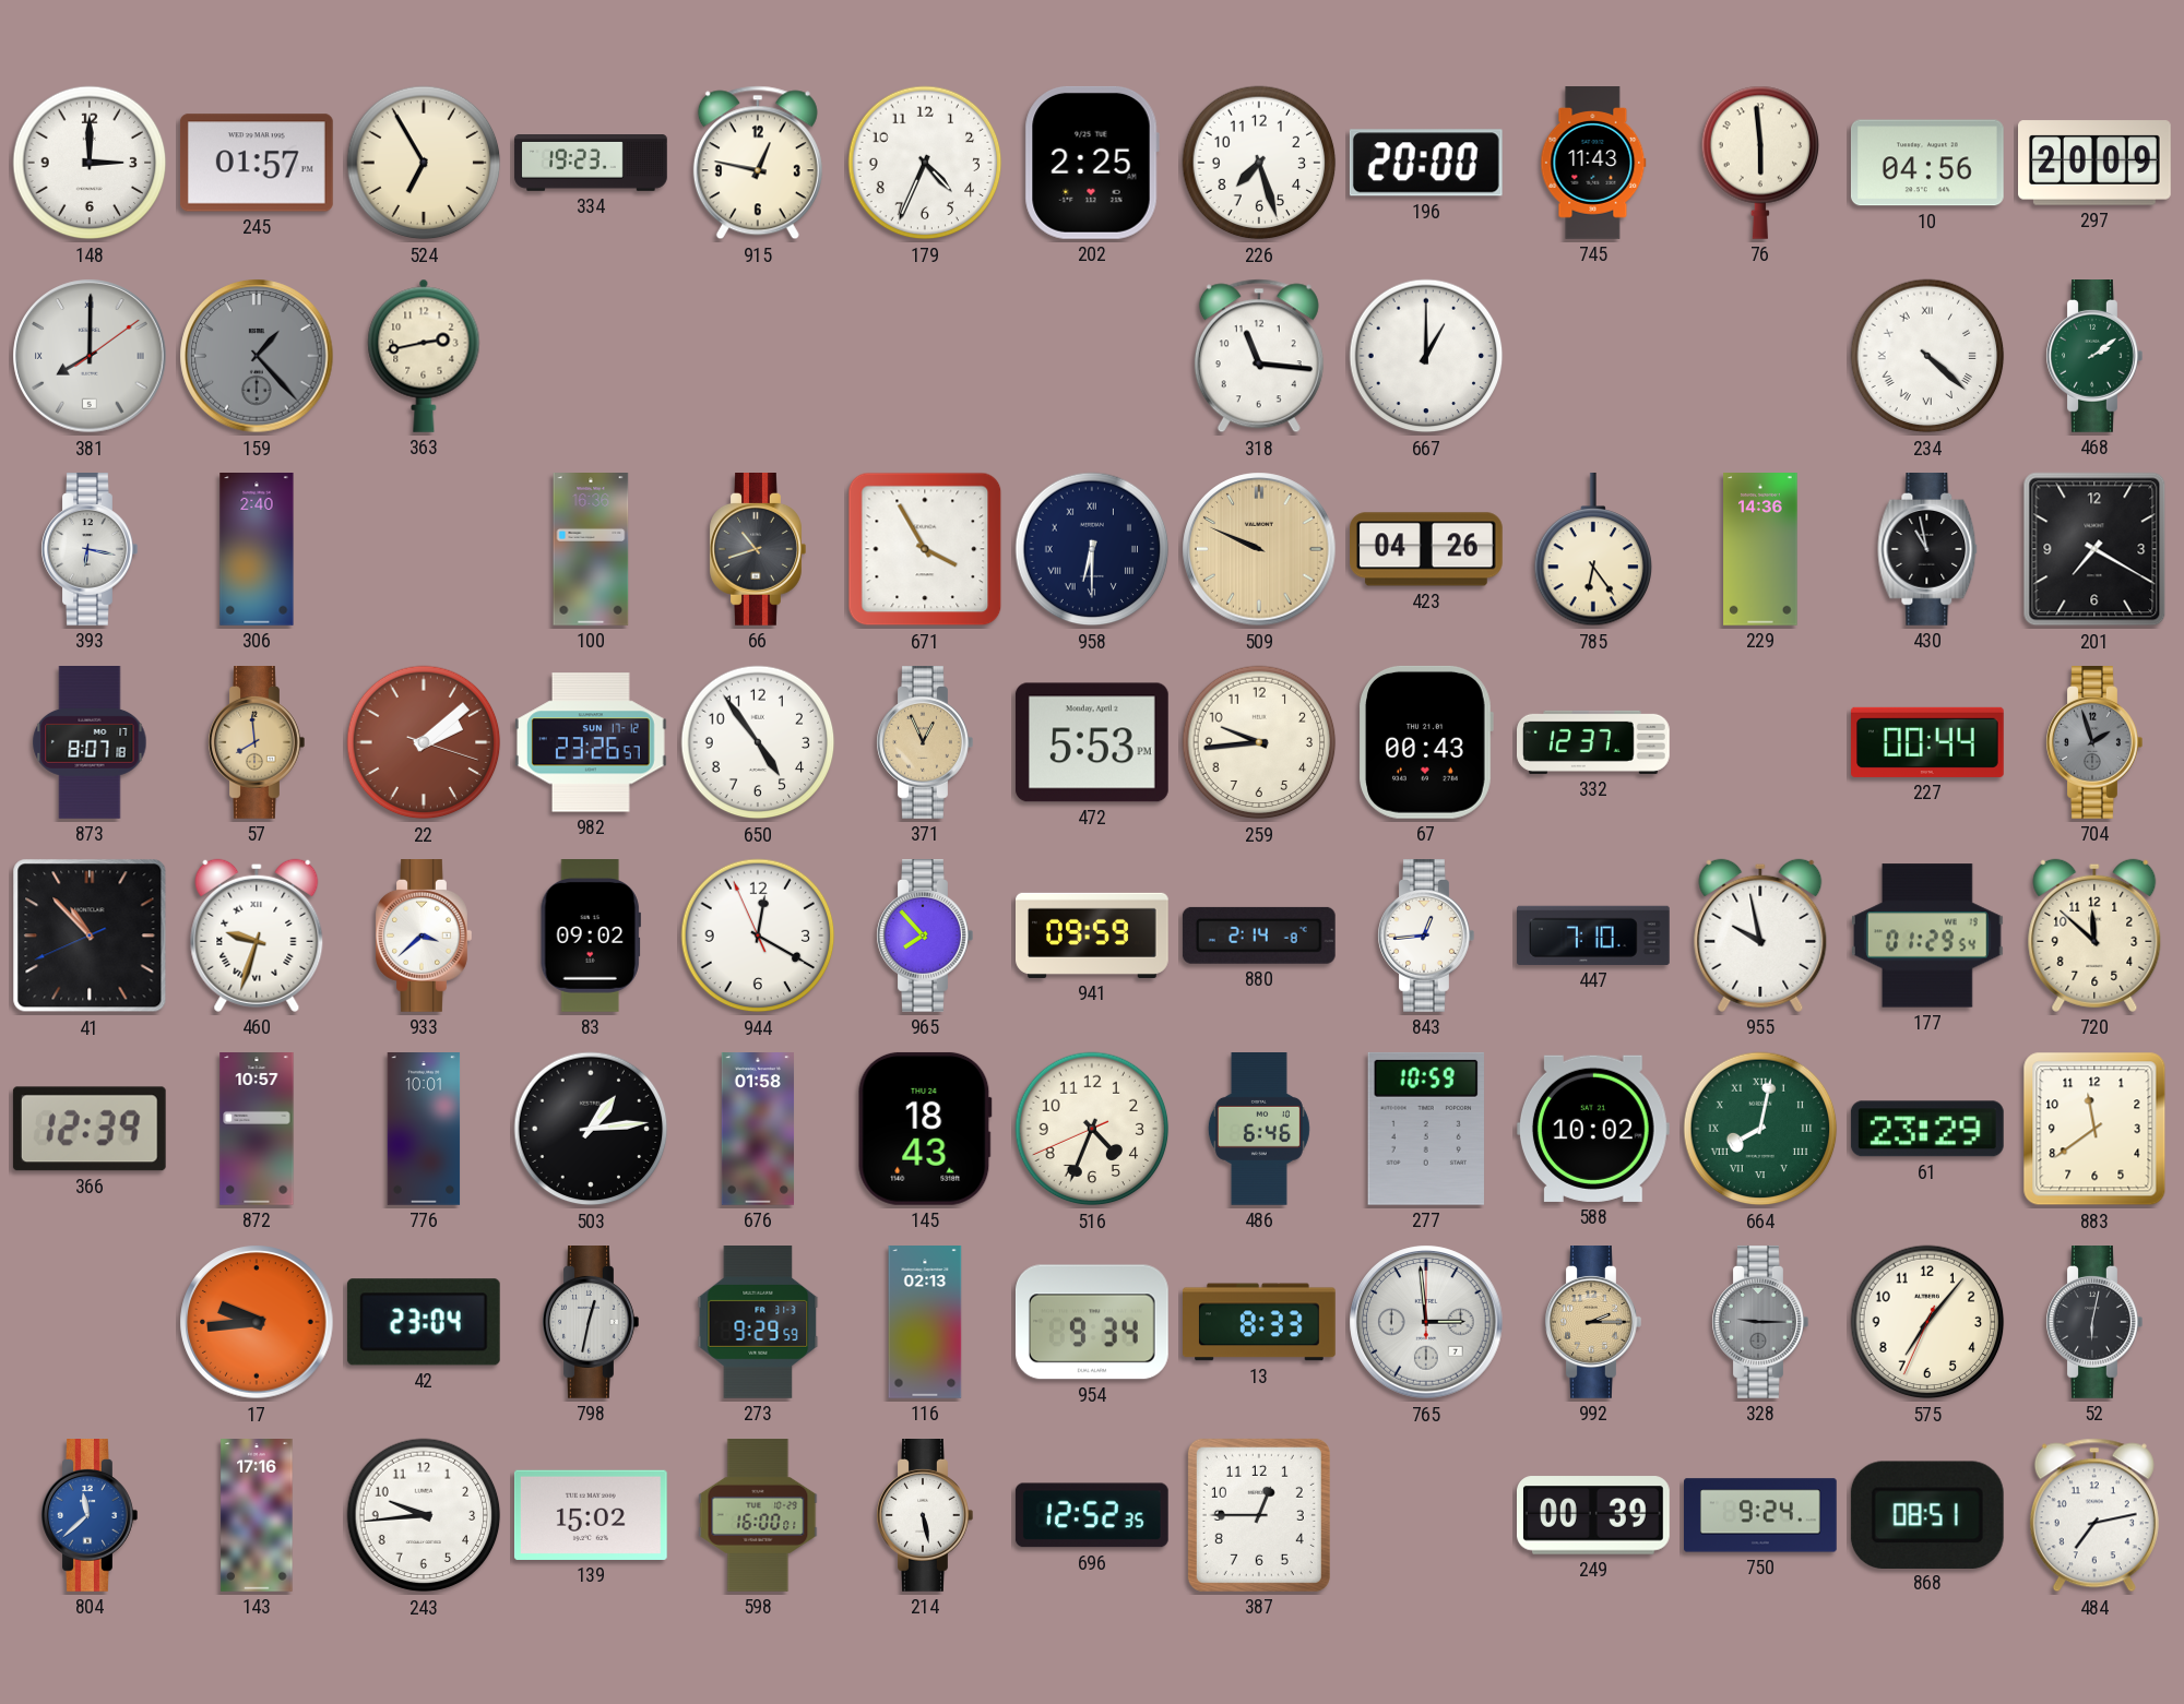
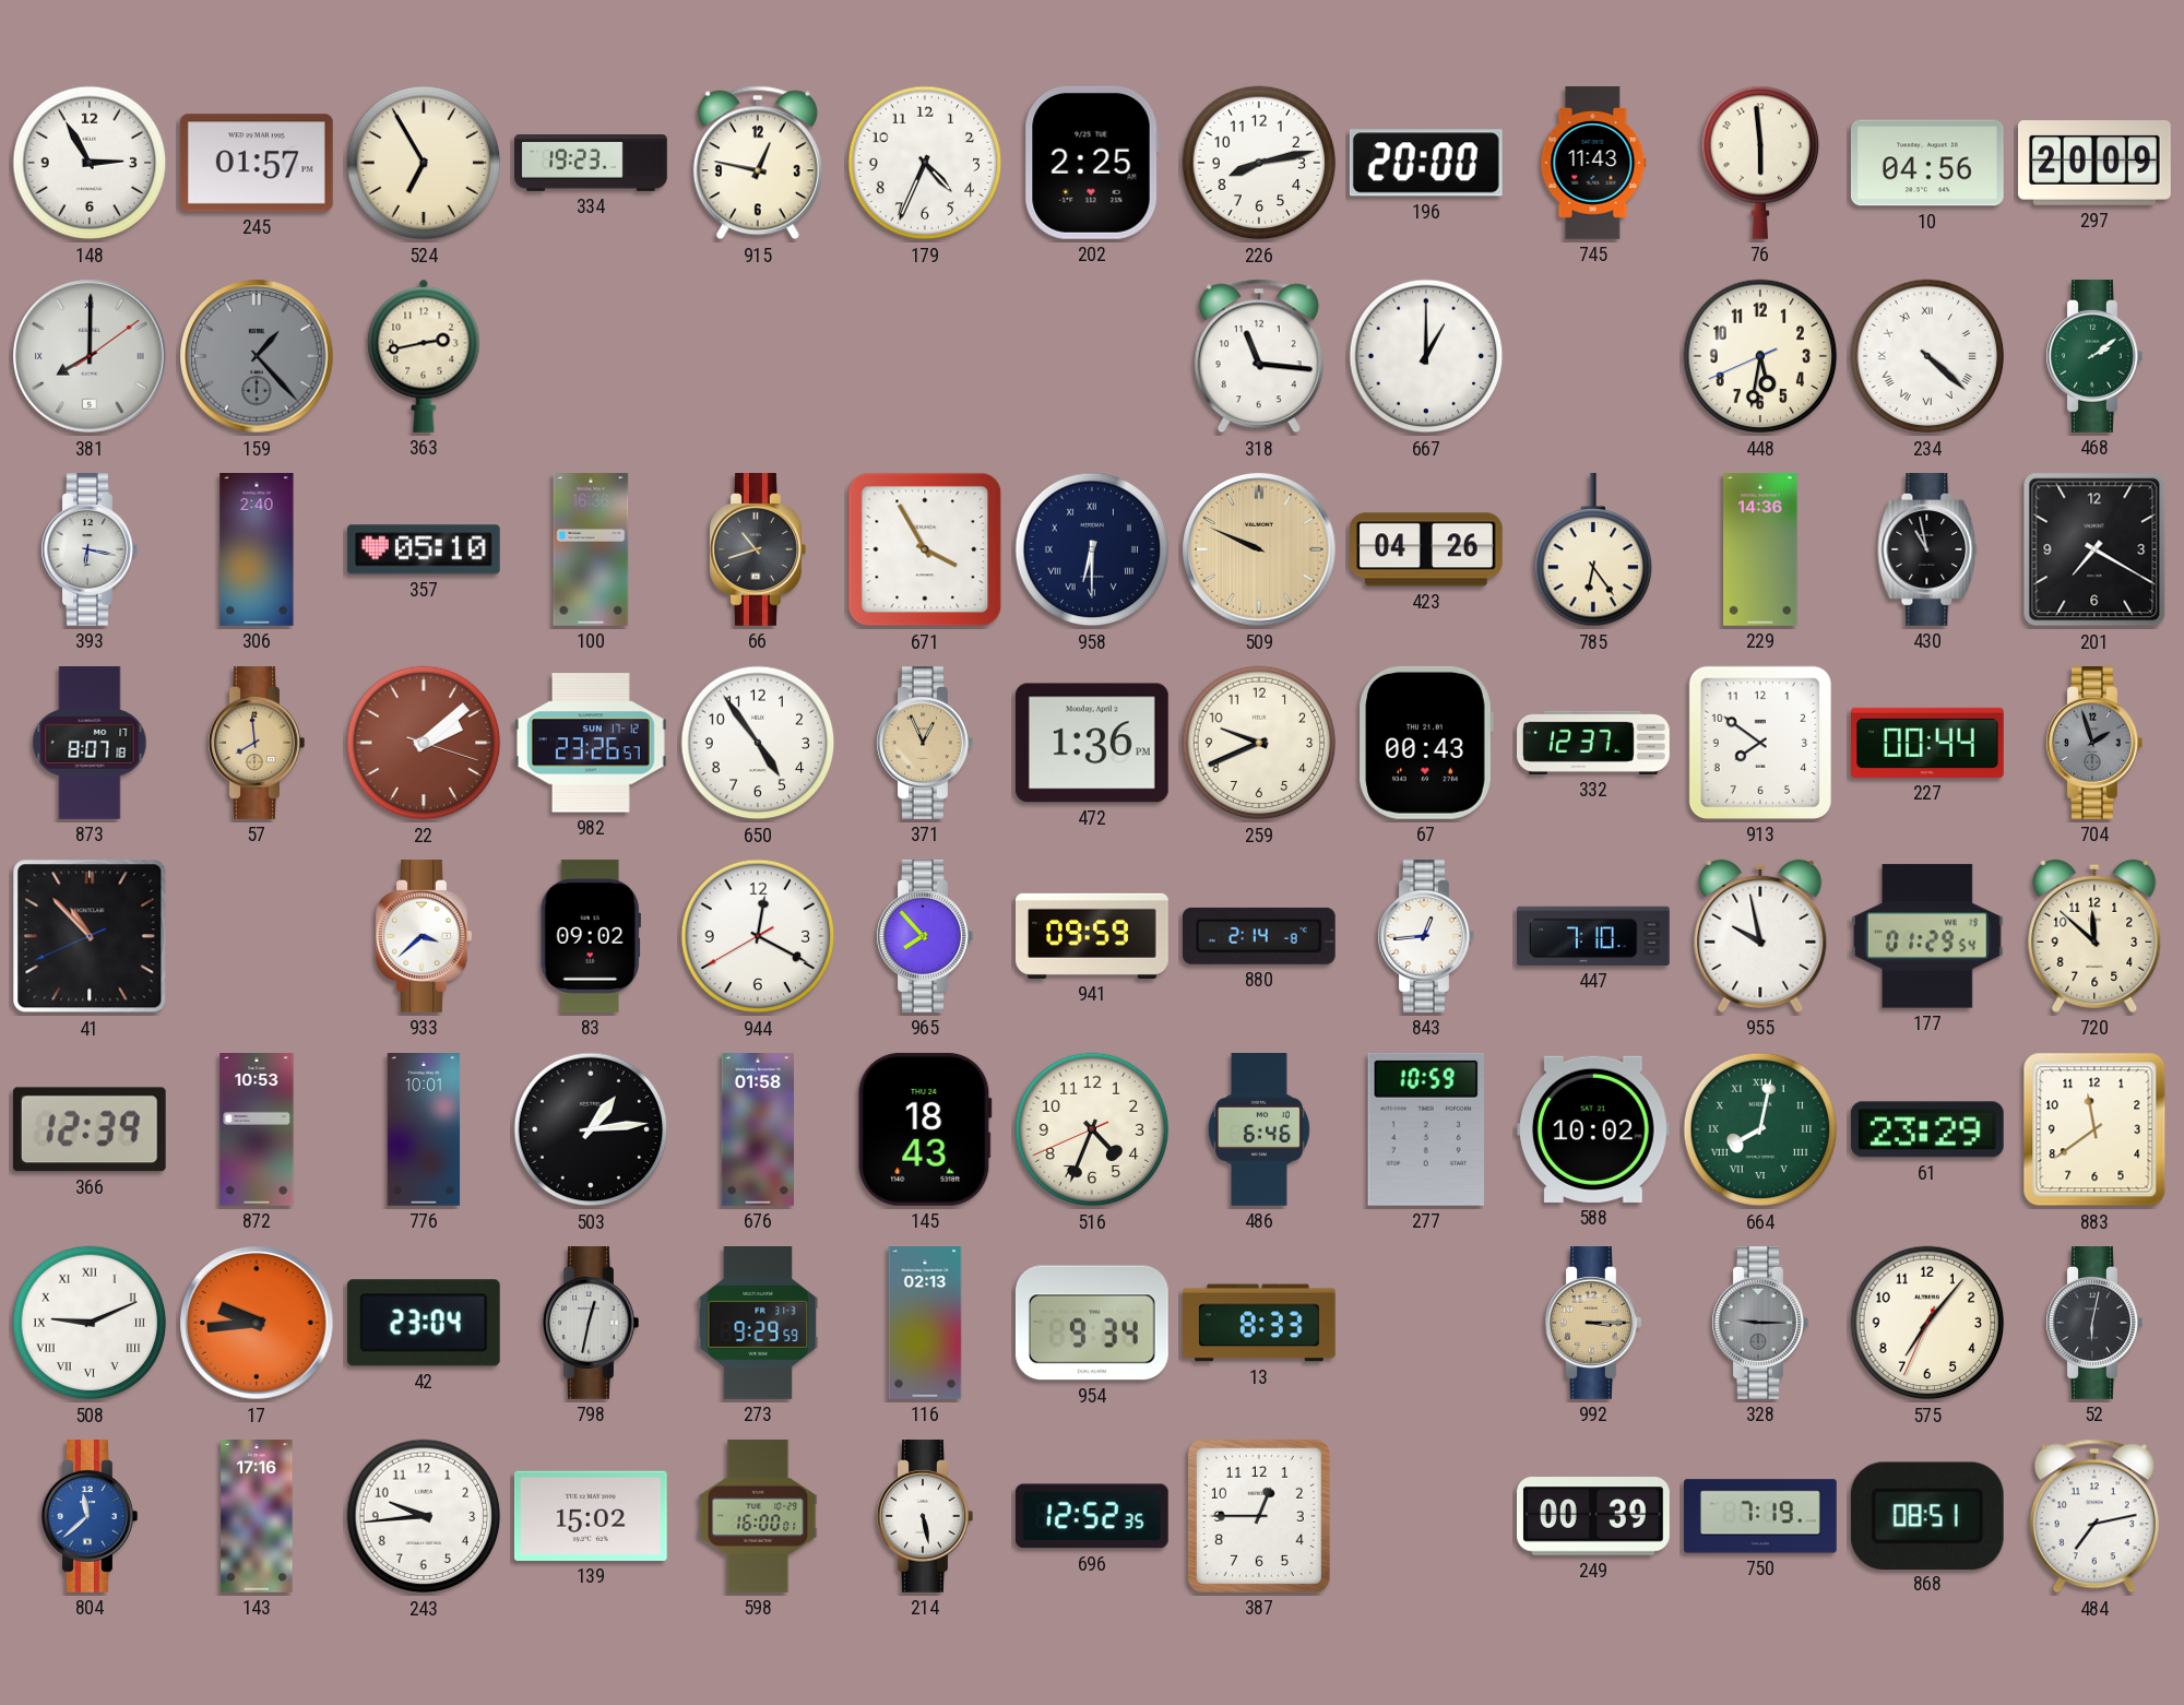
148: 3:00 -> 2:55 (90, 163)
226: 7:27 -> 8:13 (1259, 163)
448: none -> 5:31 (1760, 356)
357: none -> 05:10 (424, 549)
472: 5:53 -> 1:36 (1092, 743)
259: 9:44 -> 9:41 (1259, 743)
913: none -> 7:51 (1760, 743)
460: 9:33 -> none (257, 936)
944: 12:19:56 -> 12:19:40 (758, 936)
872: 10:57 -> 10:53 (257, 1130)
508: none -> 9:11 (90, 1323)
765: 2:59 -> none (1426, 1322)
992: 2:15 -> 3:15 (1593, 1324)
750: 9:24 -> 7:19 (1761, 1516)
